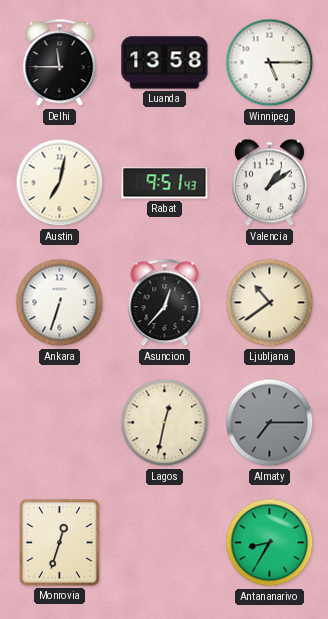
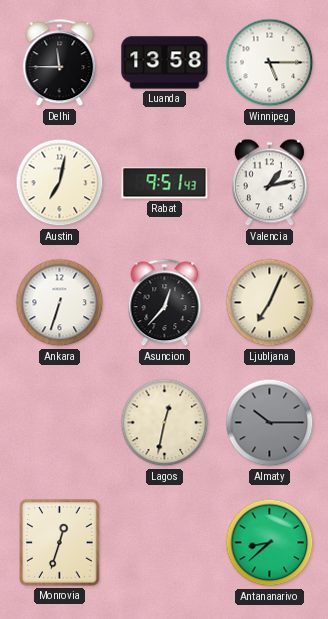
Valencia: 1:09 -> 1:13 (269, 183)
Ljubljana: 10:39 -> 7:04 (270, 303)
Almaty: 7:15 -> 10:15 (270, 423)
Antananarivo: 8:35 -> 8:38 (270, 543)
